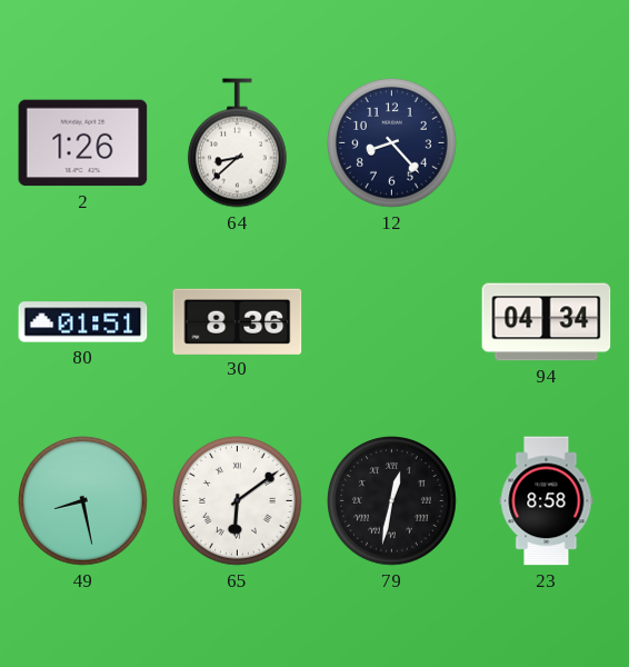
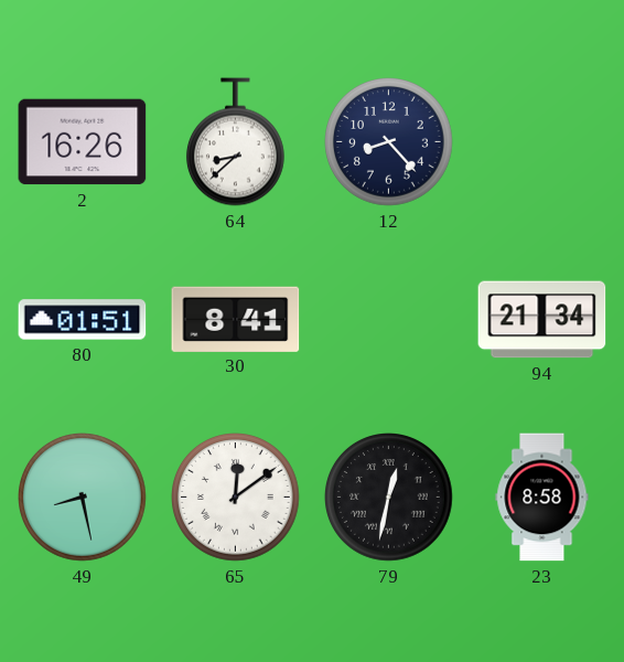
2: 1:26 -> 16:26 (83, 142)
30: 8:36 -> 8:41 (236, 319)
94: 04:34 -> 21:34 (542, 320)
65: 6:09 -> 12:09 (236, 498)
